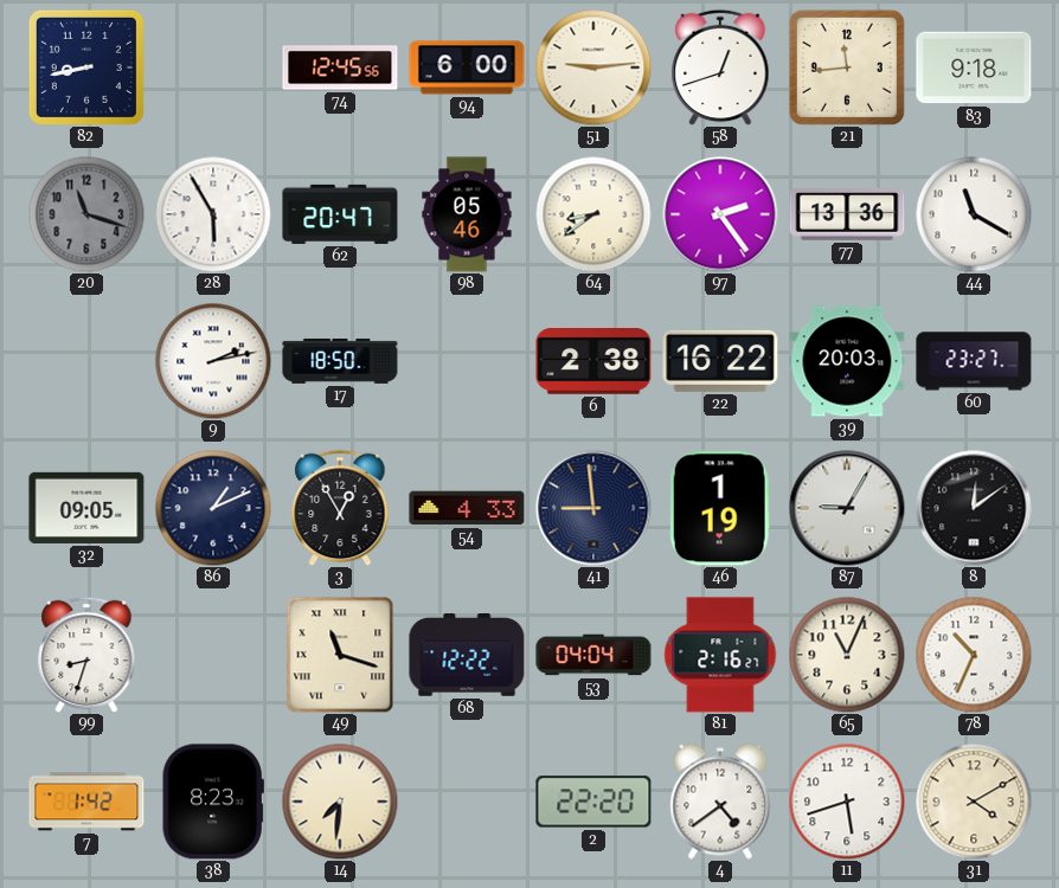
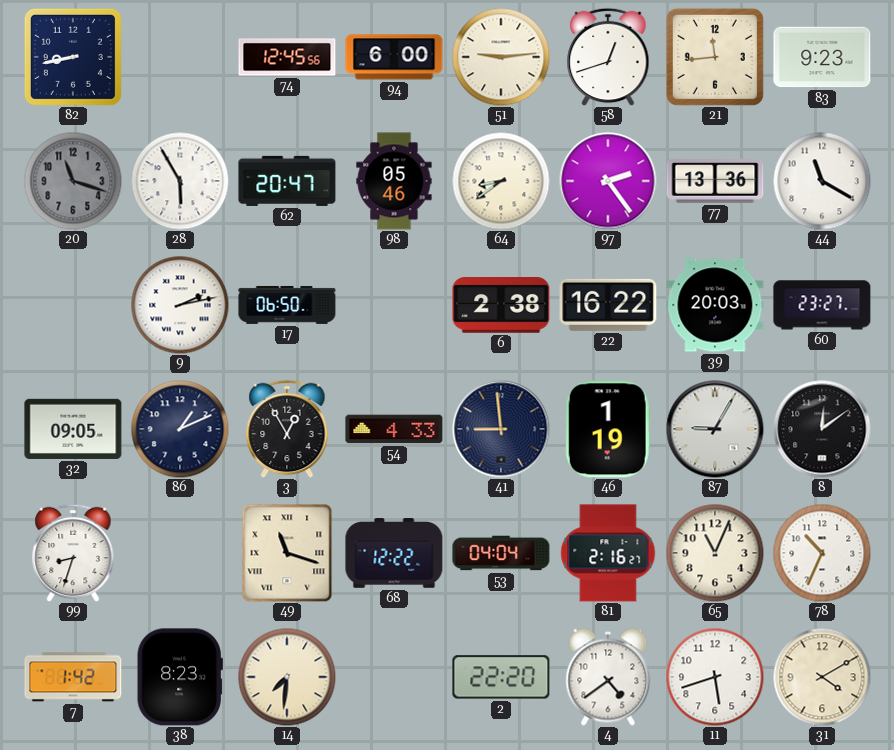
83: 9:18 -> 9:23 (822, 57)
17: 18:50 -> 06:50 (287, 305)
